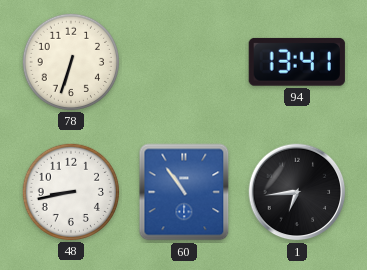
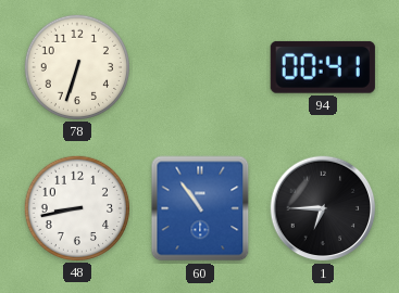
94: 13:41 -> 00:41 (323, 67)
1: 6:44 -> 6:45 (323, 208)
